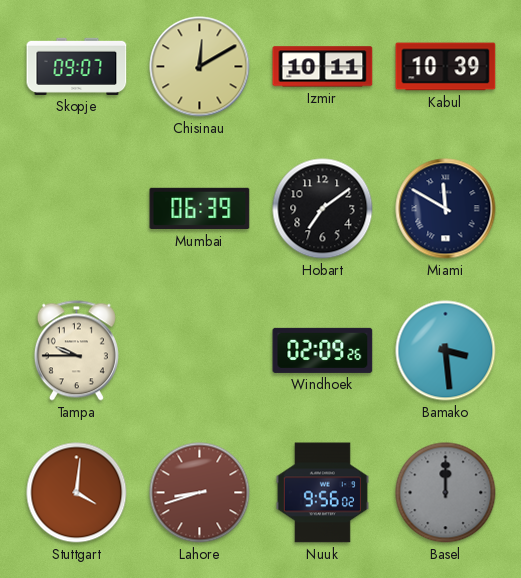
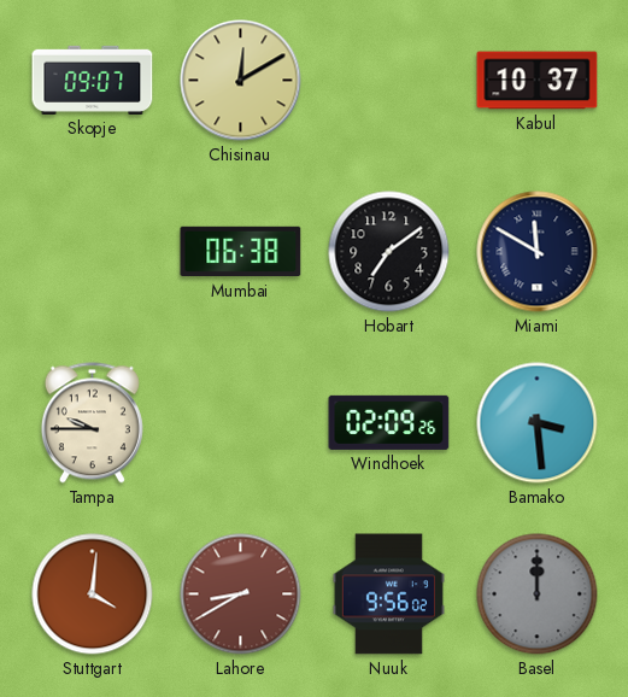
Izmir: 10:11 -> none (323, 67)
Kabul: 10:39 -> 10:37 (538, 81)
Mumbai: 06:39 -> 06:38 (241, 252)
Lahore: 8:42 -> 8:40 (241, 594)
